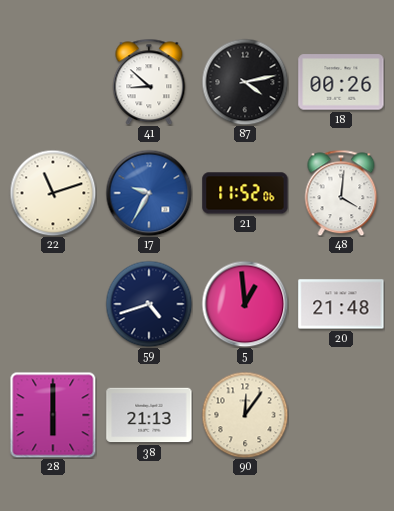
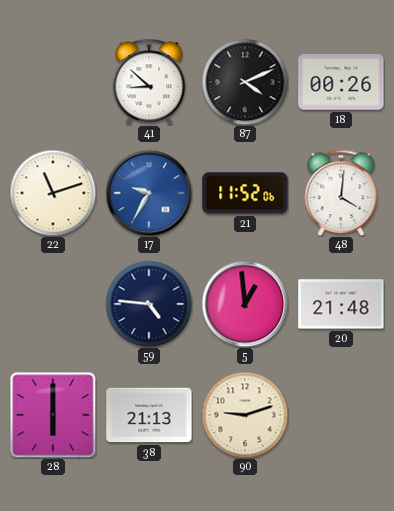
87: 4:13 -> 4:11 (245, 82)
59: 4:42 -> 4:46 (149, 304)
90: 12:06 -> 9:12 (245, 415)
